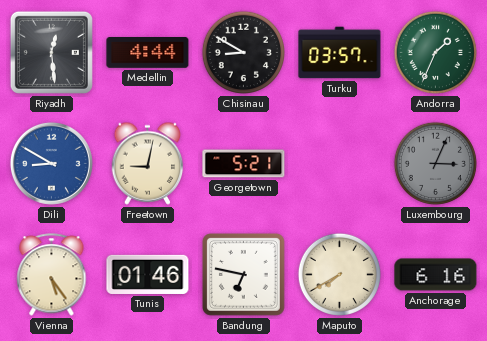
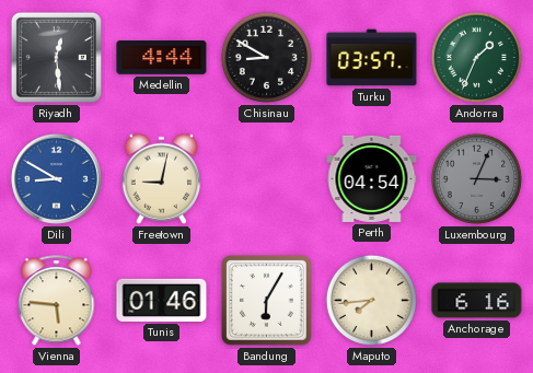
Georgetown: 5:21 -> none (244, 164)
Perth: none -> 04:54 (372, 178)
Vienna: 5:24 -> 5:46 (57, 301)
Bandung: 6:47 -> 6:05 (266, 300)
Maputo: 7:40 -> 7:44 (371, 300)
